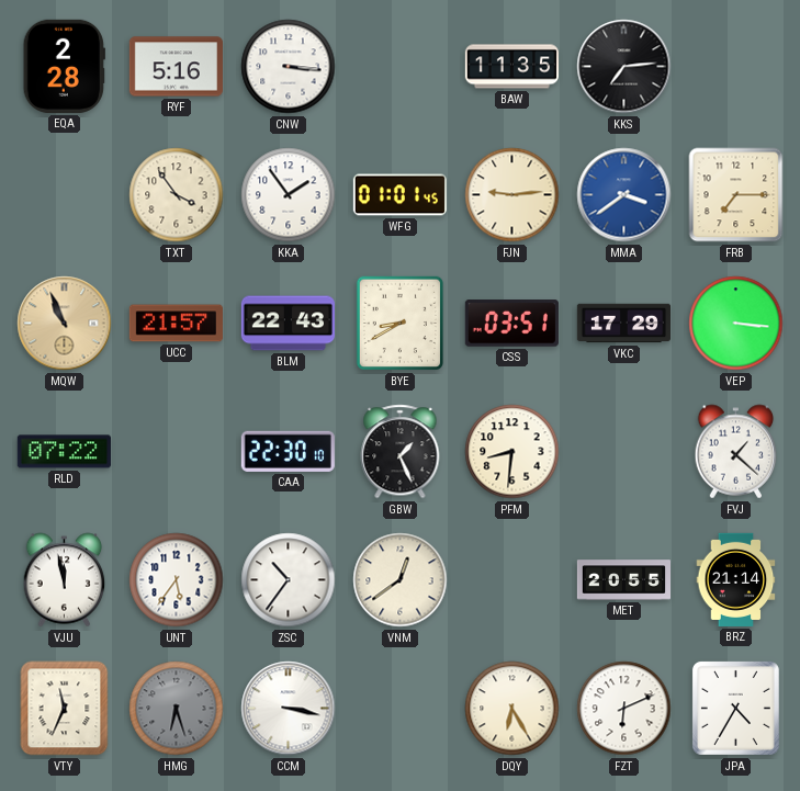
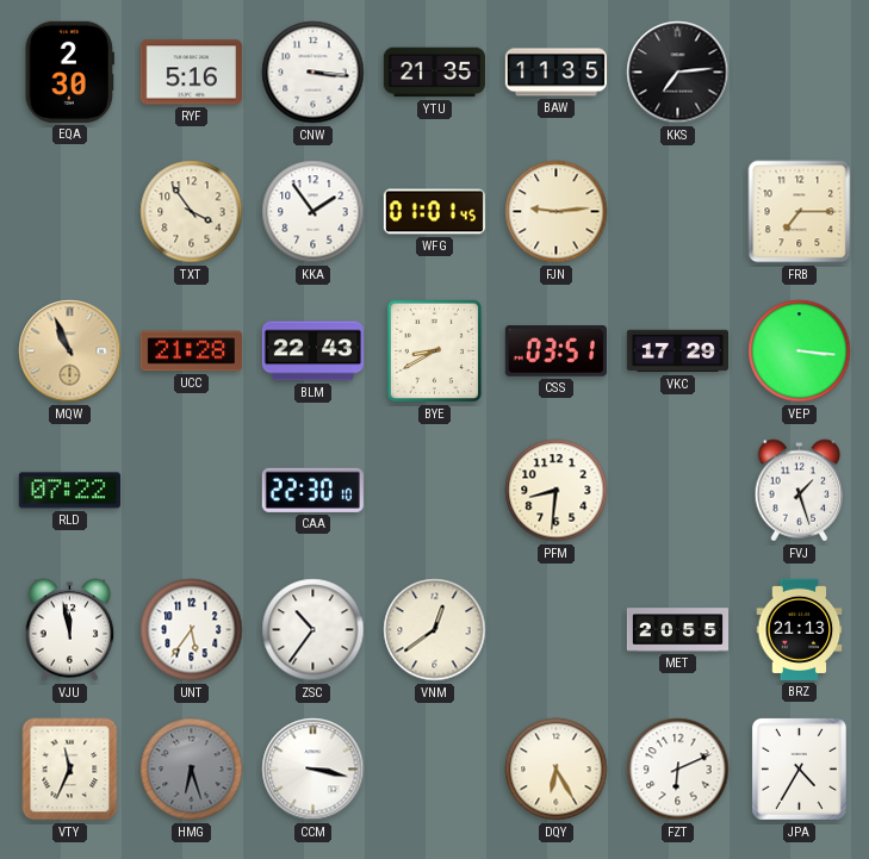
EQA: 2:28 -> 2:30 (69, 71)
YTU: none -> 21:35 (434, 73)
MMA: 3:39 -> none (624, 195)
UCC: 21:57 -> 21:28 (191, 351)
GBW: 1:26 -> none (401, 452)
FVJ: 1:22 -> 1:27 (800, 491)
BRZ: 21:14 -> 21:13 (800, 629)
